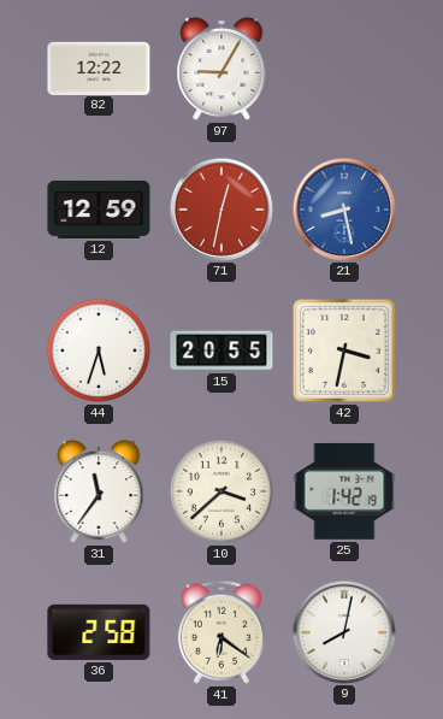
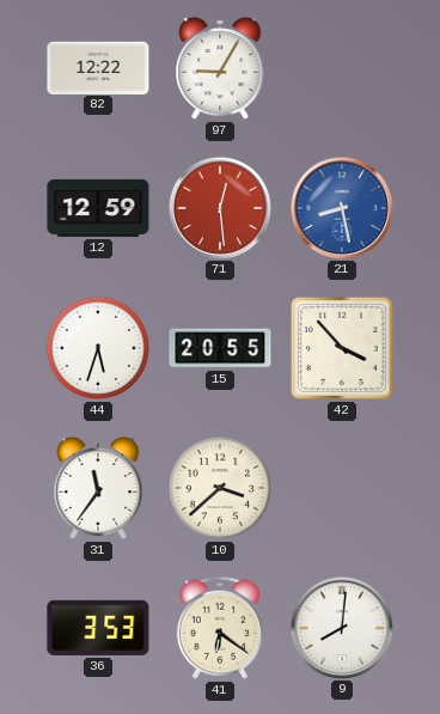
71: 12:32 -> 12:29 (219, 207)
42: 3:32 -> 3:53 (342, 348)
25: 1:42 -> none (344, 491)
36: 2:58 -> 3:53 (98, 628)
9: 8:02 -> 8:01 (341, 627)
